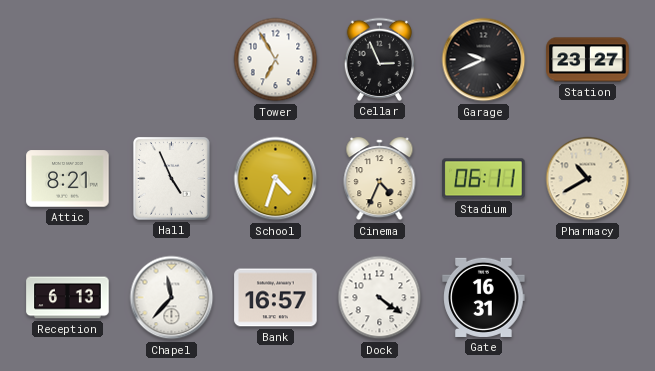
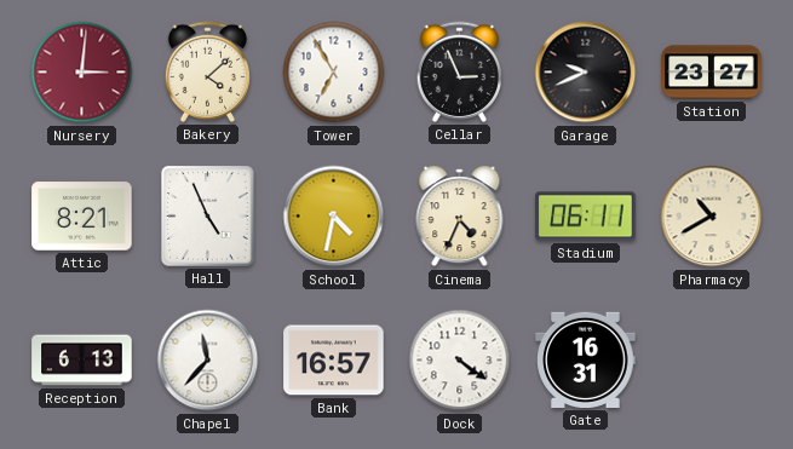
Nursery: none -> 3:01 (82, 73)
Bakery: none -> 4:08 (207, 71)
School: 4:33 -> 4:32 (334, 217)
